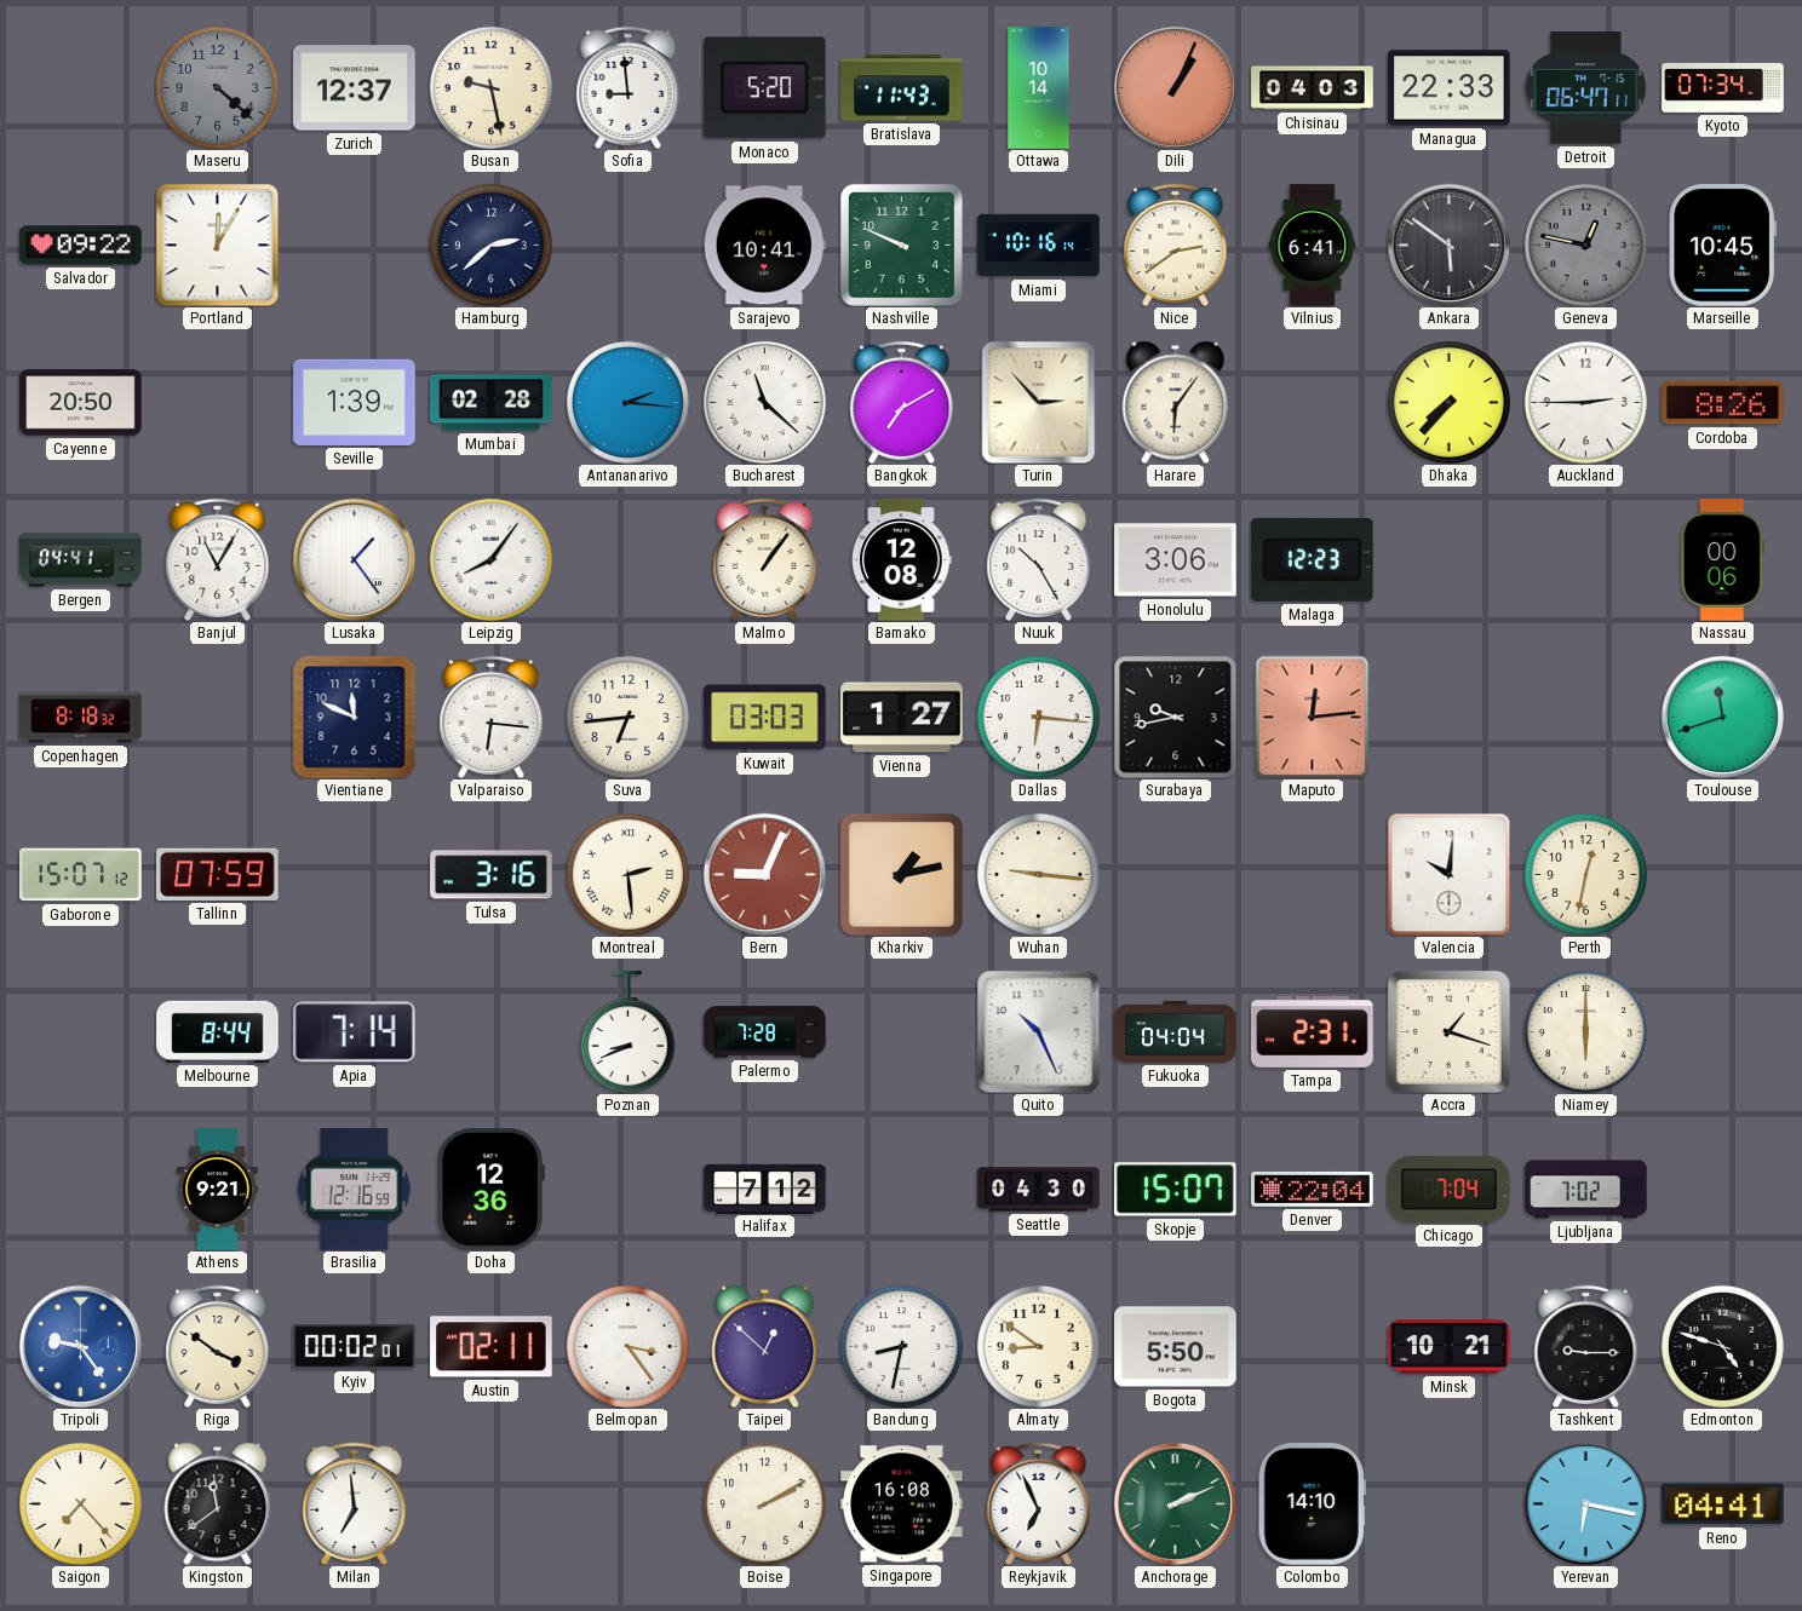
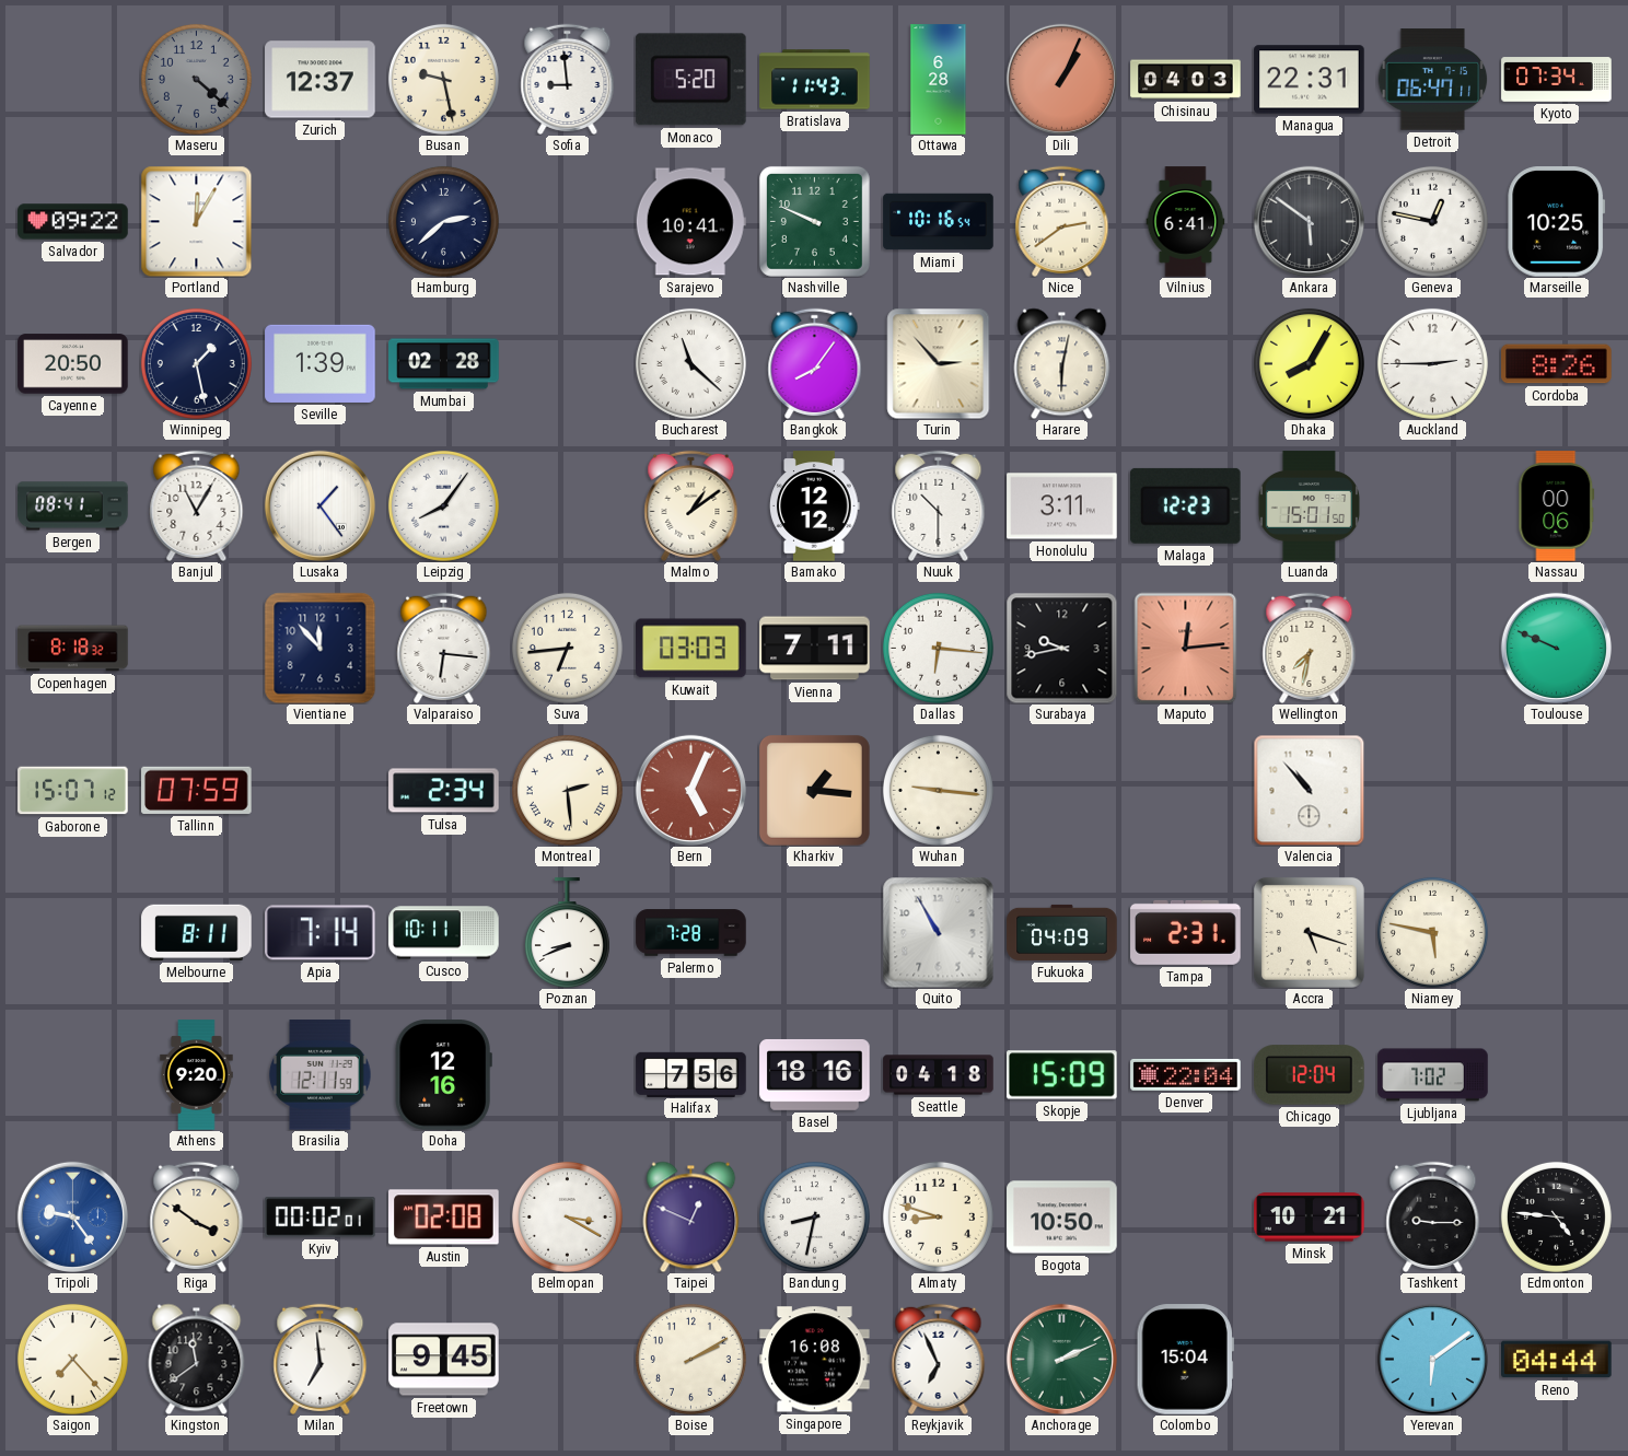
Ottawa: 10:14 -> 6:28 (939, 80)
Managua: 22:33 -> 22:31 (1310, 80)
Miami: 10:16:14 -> 10:16:54 (939, 222)
Geneva dial: grey -> white (1432, 221)
Marseille: 10:45 -> 10:25 (1557, 222)
Winnipeg: none -> 1:28 (196, 363)
Antananarivo: 2:16 -> none (627, 402)
Bangkok: 7:10 -> 8:06 (815, 363)
Harare: 6:06 -> 6:02 (1062, 363)
Dhaka: 7:37 -> 8:05 (1309, 363)
Bergen: 04:41 -> 08:41 (73, 506)
Malmo: 1:06 -> 1:09 (691, 505)
Bamako: 12:08 -> 12:12 (815, 506)
Nuuk: 10:25 -> 10:30 (939, 505)
Honolulu: 3:06 -> 3:11 (1062, 506)
Luanda: none -> 15:01 (1309, 506)
Vientiane: 11:49 -> 11:53 (319, 648)
Vienna: 1:27 -> 7:11 (815, 649)
Wellington: none -> 7:32 (1310, 648)
Toulouse: 11:42 -> 9:49 (1556, 648)
Tulsa: 3:16 -> 2:34 (444, 791)
Bern: 9:04 -> 5:04 (690, 790)
Kharkiv: 1:13 -> 1:16 (814, 790)
Valencia: 10:01 -> 10:53 (1309, 790)
Perth: 12:32 -> none (1585, 874)
Melbourne: 8:44 -> 8:11 (197, 932)
Cusco: none -> 10:11 (444, 933)
Quito: 10:26 -> 10:55 (938, 932)
Fukuoka: 04:04 -> 04:09 (1062, 932)
Accra: 1:18 -> 5:18 (1309, 932)
Niamey: 6:00 -> 5:47 (1432, 932)
Athens: 9:21 -> 9:20 (197, 1075)
Brasilia: 12:16 -> 12:11 (321, 1075)
Doha: 12:36 -> 12:16 (443, 1075)
Halifax: 7:12 -> 7:56 (691, 1074)
Basel: none -> 18:16 (815, 1074)
Seattle: 04:30 -> 04:18 (939, 1075)
Skopje: 15:07 -> 15:09 (1062, 1075)
Chicago: 7:04 -> 12:04 (1310, 1075)
Austin: 02:11 -> 02:08 (444, 1218)
Belmopan: 3:24 -> 3:20 (567, 1216)
Taipei: 12:52 -> 12:49 (691, 1216)
Almaty: 8:51 -> 8:48 (938, 1216)
Bogota: 5:50 -> 10:50 (1062, 1218)
Edmonton: 4:48 -> 4:46 (1556, 1216)
Freetown: none -> 9:45 (444, 1360)
Colombo: 14:10 -> 15:04 (1185, 1360)
Yerevan: 6:17 -> 6:09 (1432, 1359)
Reno: 04:41 -> 04:44 (1557, 1360)
